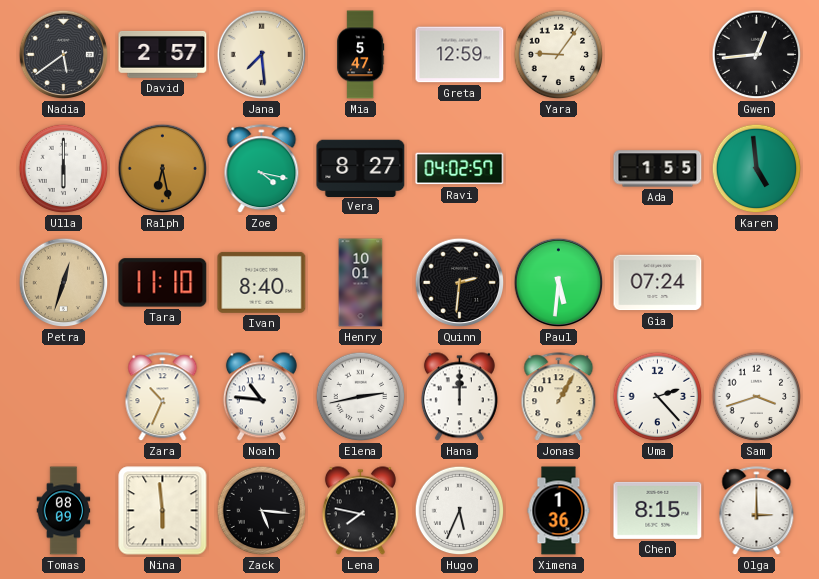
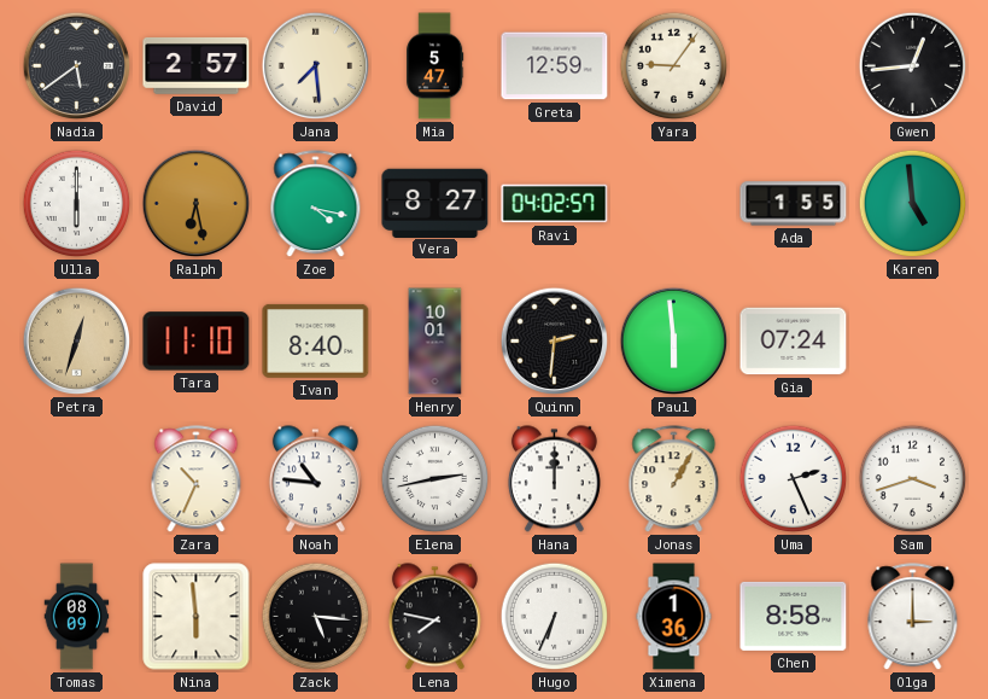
Paul: 5:31 -> 5:59 (674, 342)
Uma: 2:23 -> 2:26 (794, 479)
Hugo: 5:34 -> 6:34 (555, 617)
Chen: 8:15 -> 8:58 (794, 616)
